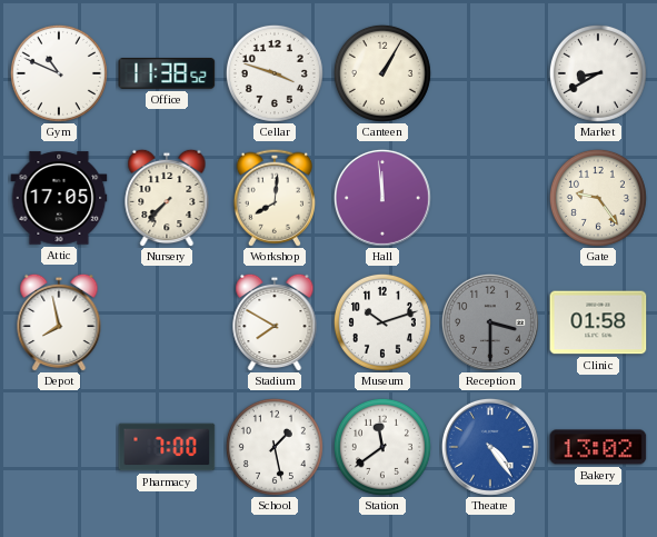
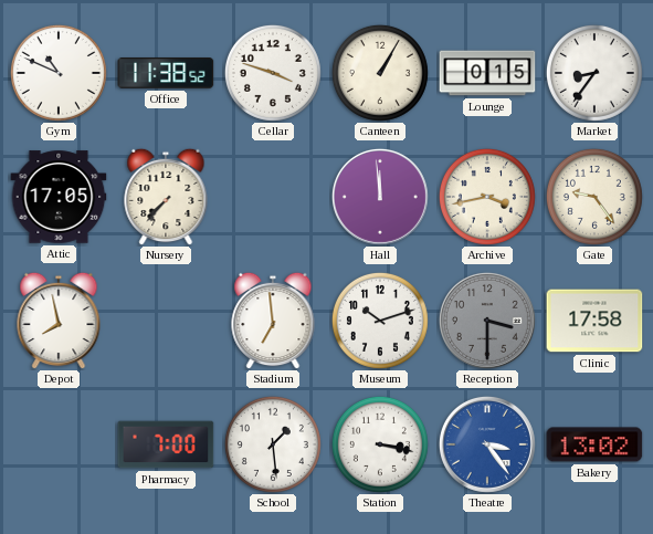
Lounge: none -> 0:15 (487, 73)
Market: 8:40 -> 8:36 (594, 73)
Workshop: 8:01 -> none (275, 198)
Archive: none -> 3:43 (487, 197)
Stadium: 7:50 -> 6:59 (273, 321)
Clinic: 01:58 -> 17:58 (594, 321)
School: 1:28 -> 1:29 (273, 444)
Station: 11:39 -> 3:17 (380, 444)
Theatre: 4:24 -> 3:24 (487, 444)
